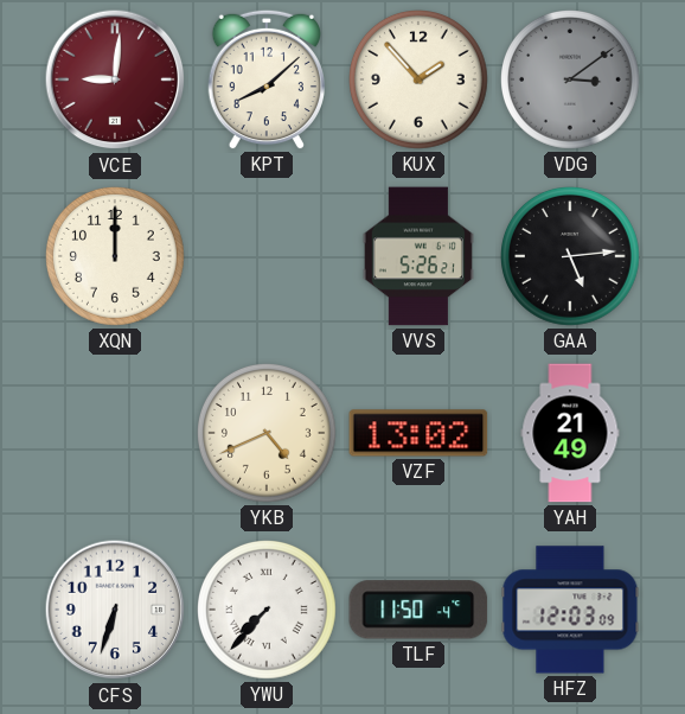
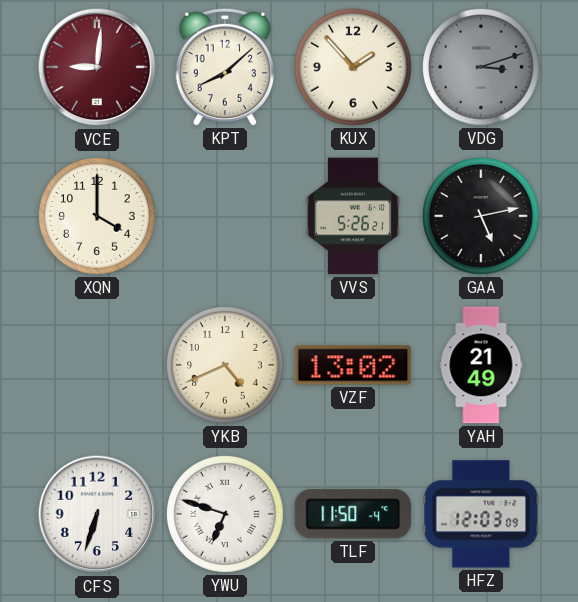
VDG: 3:09 -> 3:12 (482, 68)
XQN: 12:00 -> 4:00 (98, 217)
GAA: 5:14 -> 5:13 (482, 217)
YWU: 7:37 -> 6:48 (226, 515)
